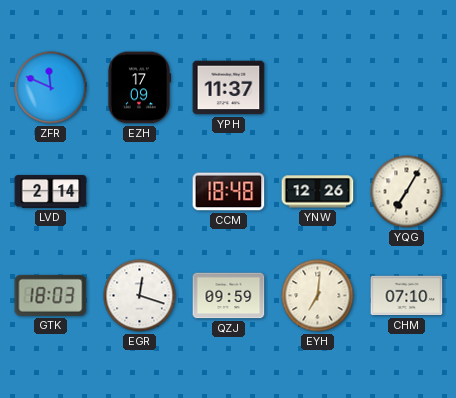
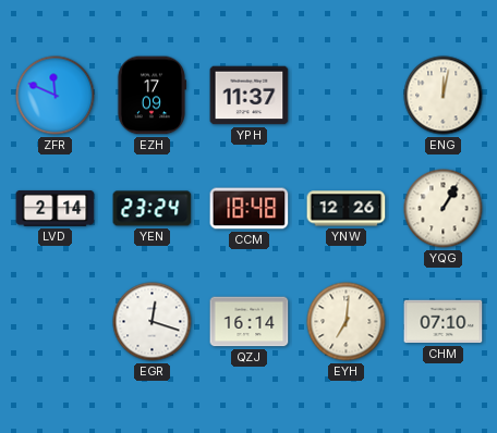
ENG: none -> 12:02 (444, 96)
YEN: none -> 23:24 (153, 209)
YQG: 7:05 -> 1:05 (444, 209)
GTK: 18:03 -> none (51, 295)
QZJ: 09:59 -> 16:14 (250, 322)
